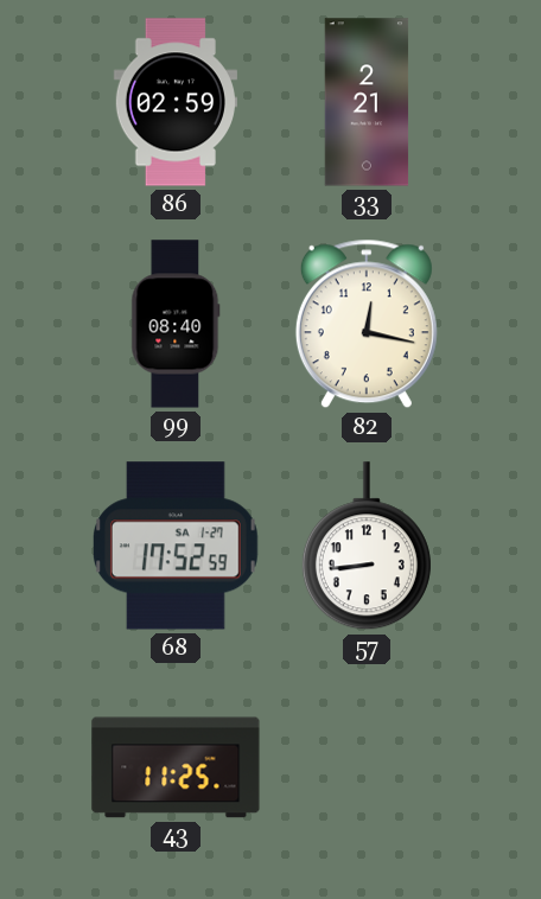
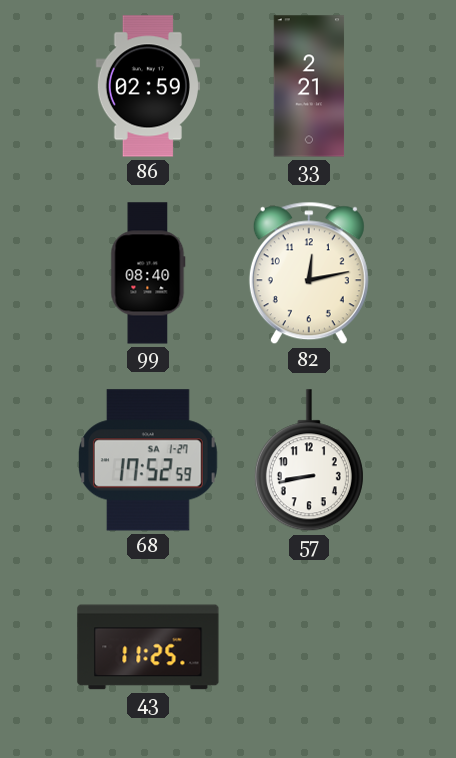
82: 12:17 -> 12:13 (309, 273)
57: 8:44 -> 8:43 (309, 461)
